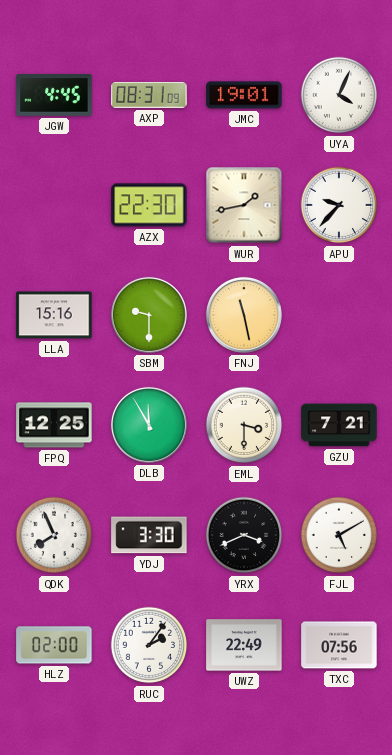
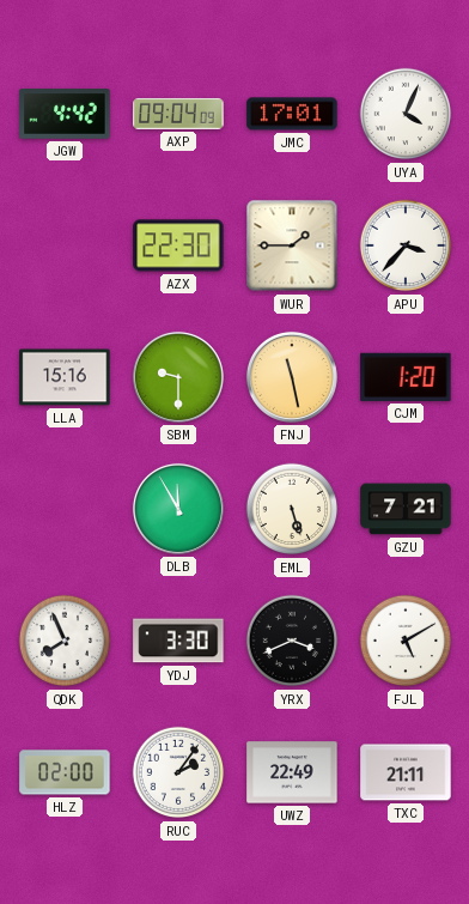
JGW: 4:45 -> 4:42 (65, 114)
AXP: 08:31 -> 09:04 (178, 114)
JMC: 19:01 -> 17:01 (292, 114)
WUR: 1:43 -> 1:45 (292, 245)
APU: 9:37 -> 3:37 (406, 245)
CJM: none -> 1:20 (406, 377)
FPQ: 12:25 -> none (54, 425)
EML: 3:30 -> 5:27 (292, 509)
TXC: 07:56 -> 21:11 (406, 772)
